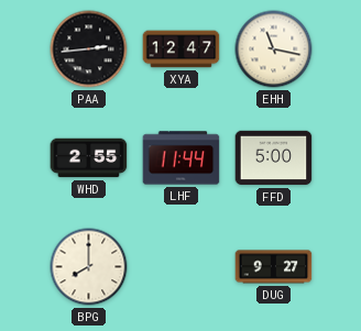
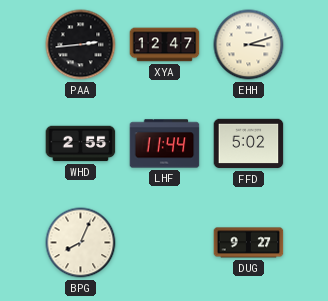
EHH: 11:17 -> 3:12 (249, 45)
FFD: 5:00 -> 5:02 (249, 144)
BPG: 8:00 -> 8:04 (81, 243)
